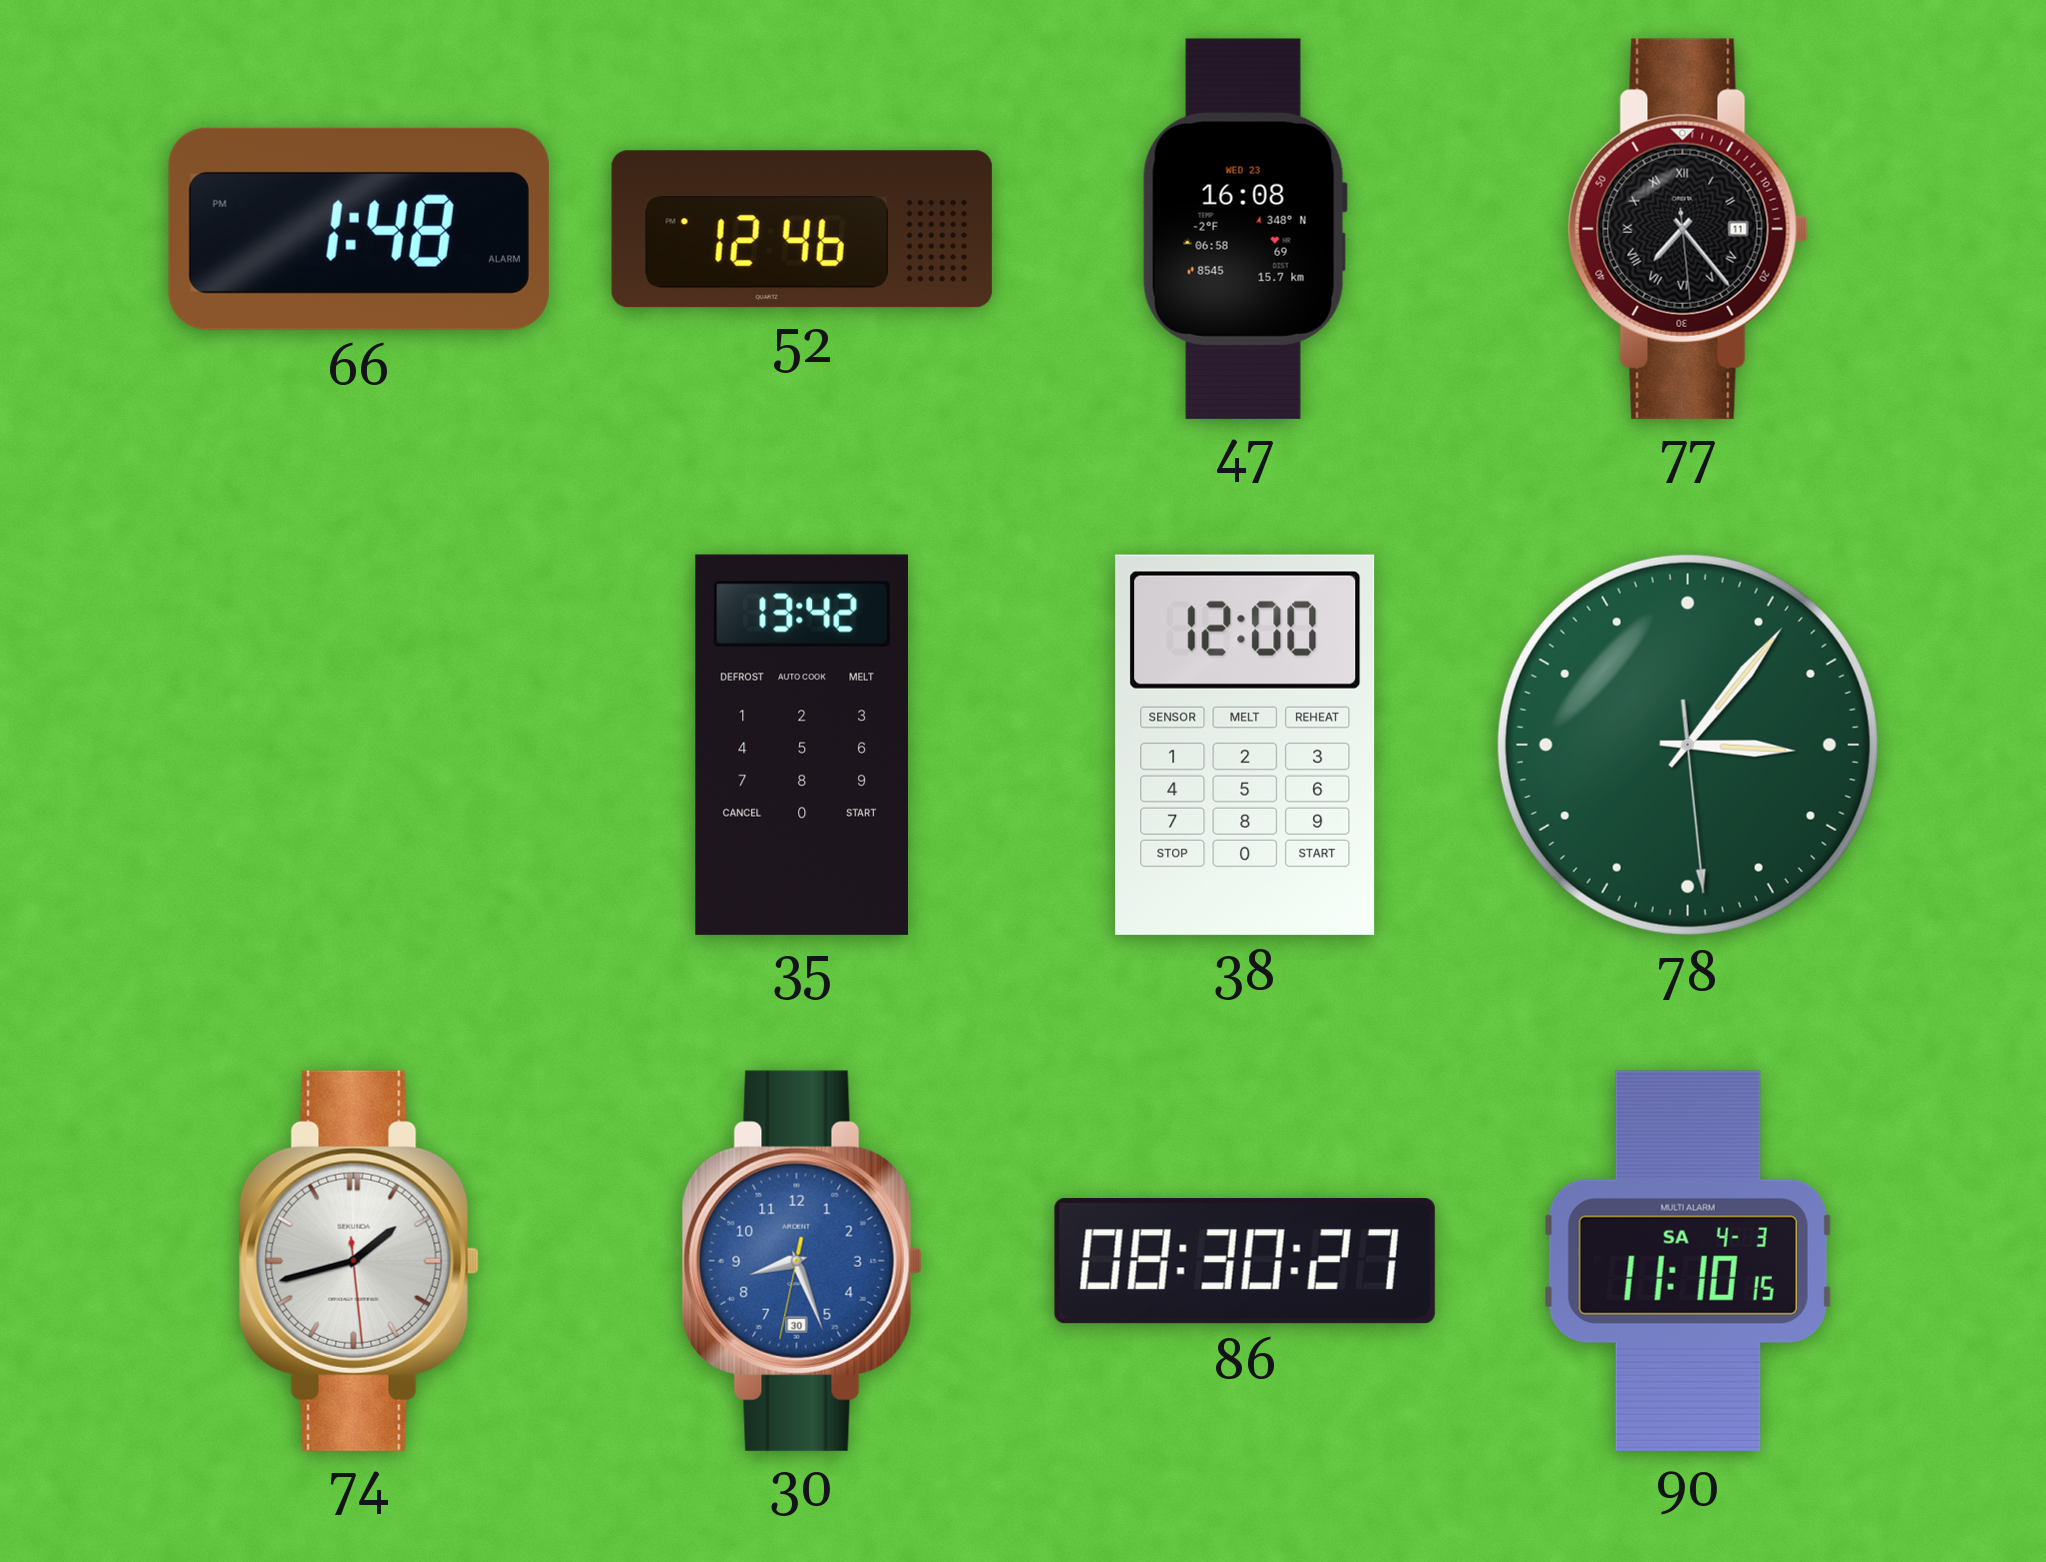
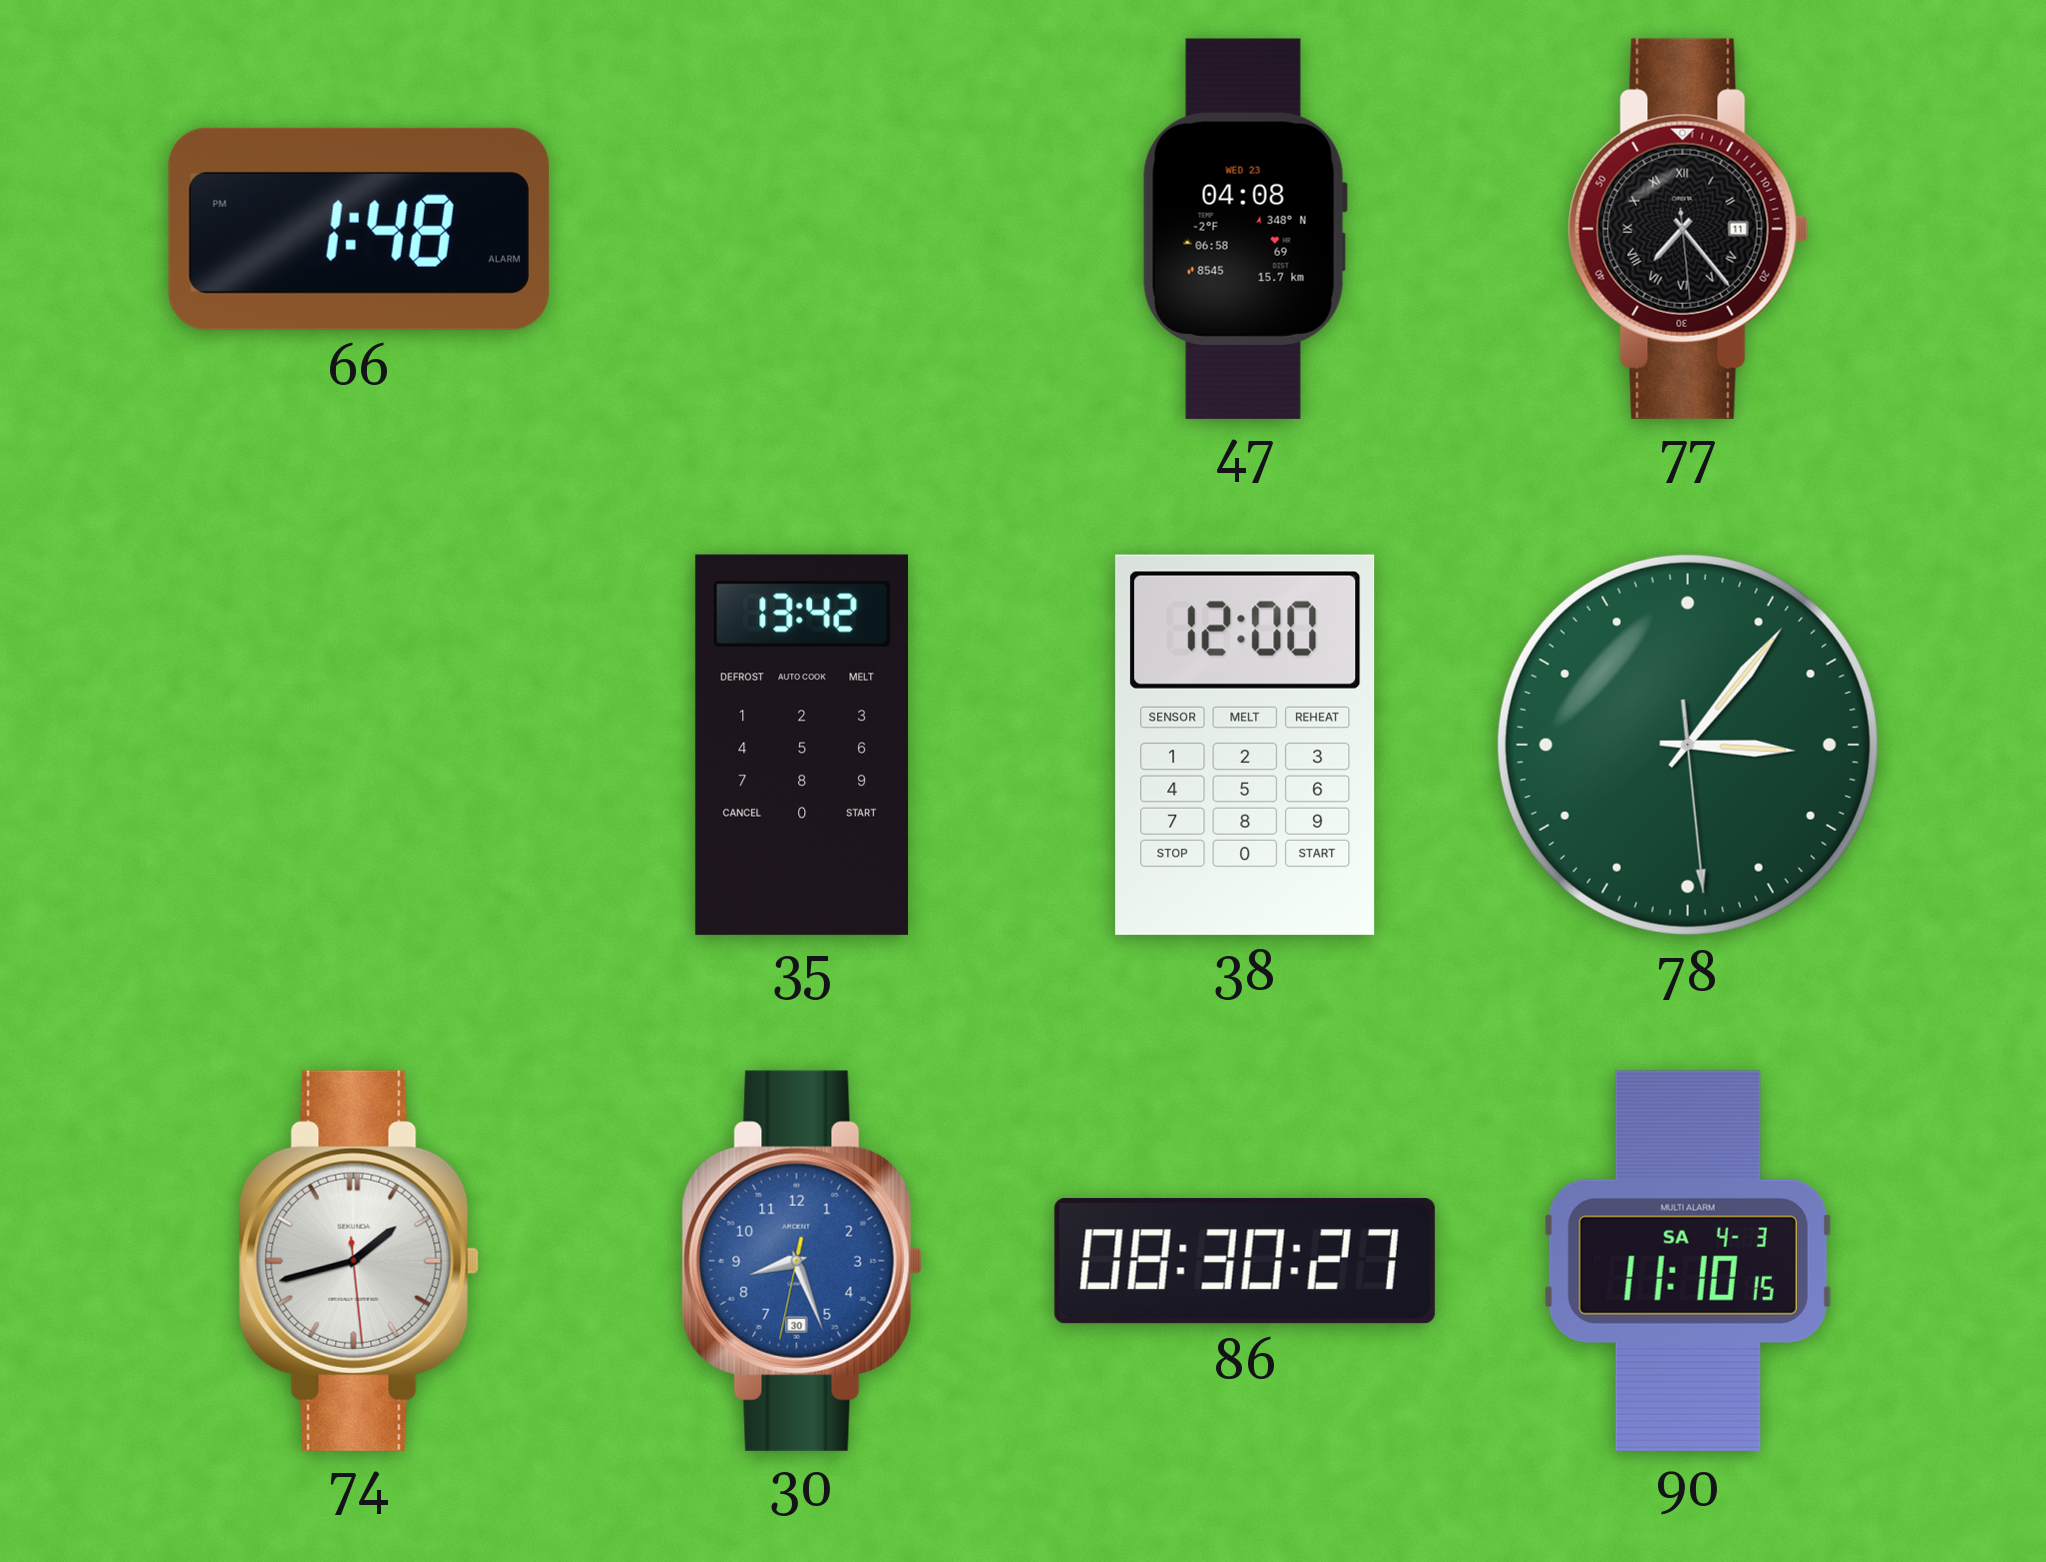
52: 12:46 -> none (802, 229)
47: 16:08 -> 04:08 (1245, 229)
